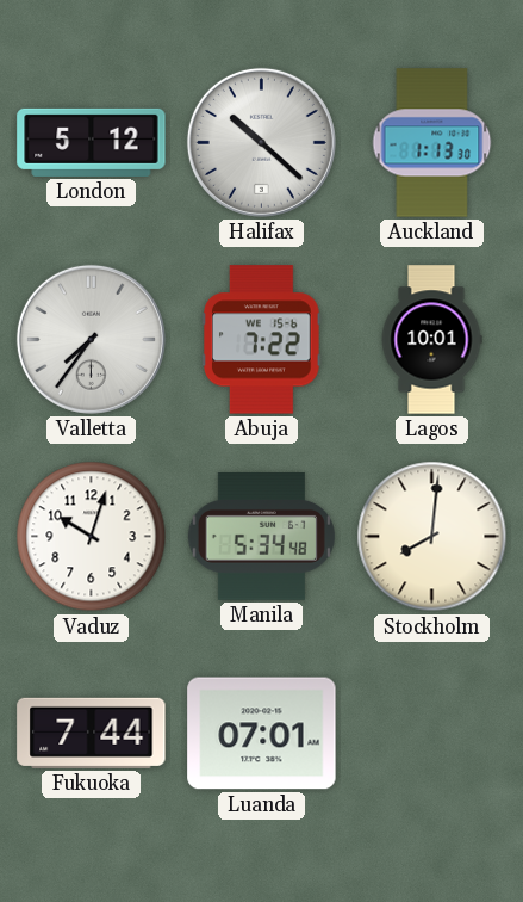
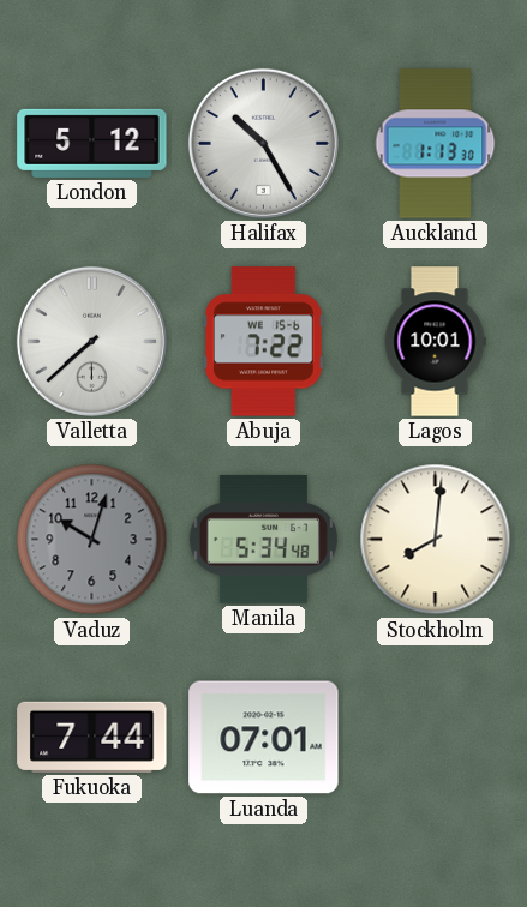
Halifax: 10:22 -> 10:25 (263, 143)
Valletta: 7:36 -> 7:38 (91, 341)
Vaduz dial: white -> grey (92, 540)
